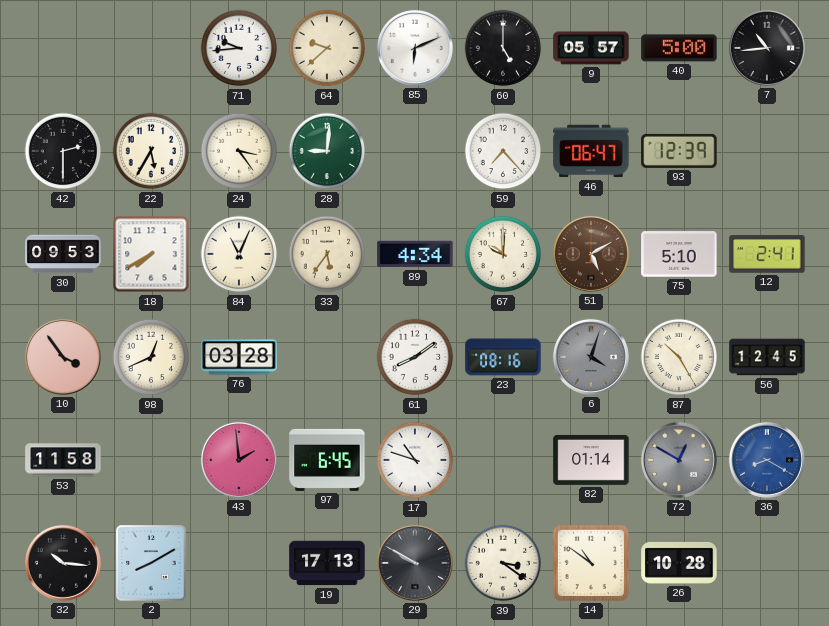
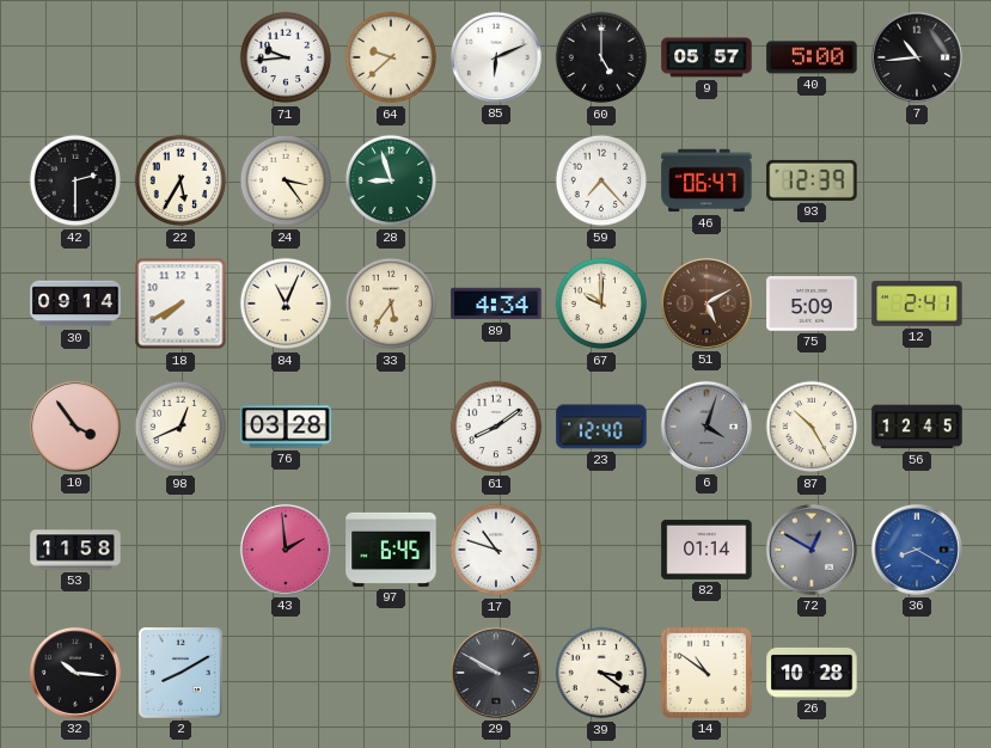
28: 9:01 -> 8:57 (391, 180)
30: 09:53 -> 09:14 (75, 304)
75: 5:10 -> 5:09 (812, 304)
23: 08:16 -> 12:40 (601, 427)
19: 17:13 -> none (327, 563)
